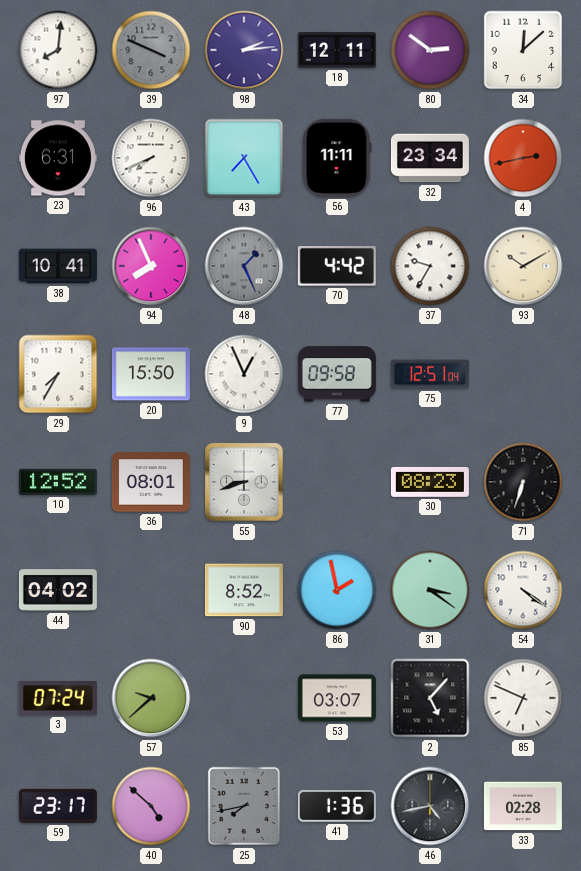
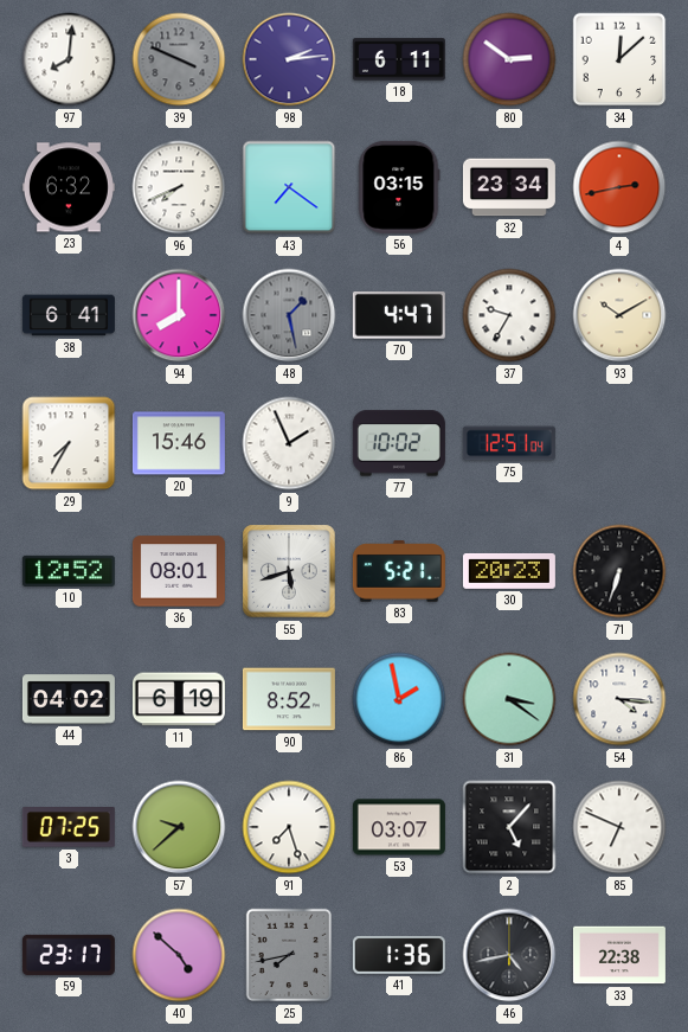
18: 12:11 -> 6:11 (399, 59)
23: 6:31 -> 6:32 (69, 187)
43: 7:25 -> 7:21 (289, 187)
56: 11:11 -> 03:15 (399, 187)
38: 10:41 -> 6:41 (69, 315)
94: 7:56 -> 8:00 (179, 315)
48: 1:26 -> 1:28 (289, 315)
70: 4:42 -> 4:47 (399, 316)
20: 15:50 -> 15:46 (179, 443)
9: 12:56 -> 1:56 (289, 443)
77: 09:58 -> 10:02 (399, 443)
55: 8:42 -> 5:42 (289, 571)
83: none -> 5:21 (399, 571)
30: 08:23 -> 20:23 (509, 571)
11: none -> 6:19 (179, 699)
54: 4:21 -> 4:16 (619, 699)
3: 07:24 -> 07:25 (69, 828)
91: none -> 7:27 (289, 827)
33: 02:28 -> 22:38 (619, 955)
